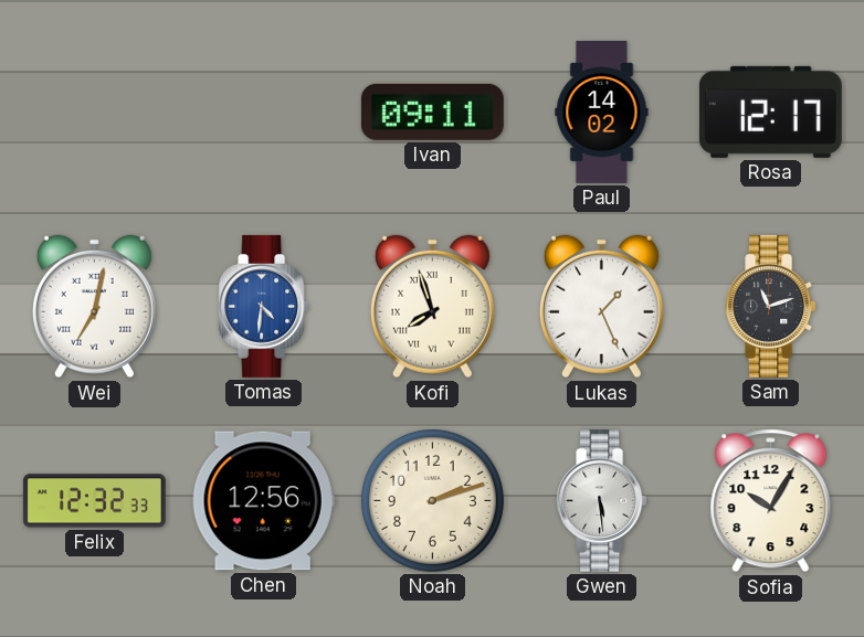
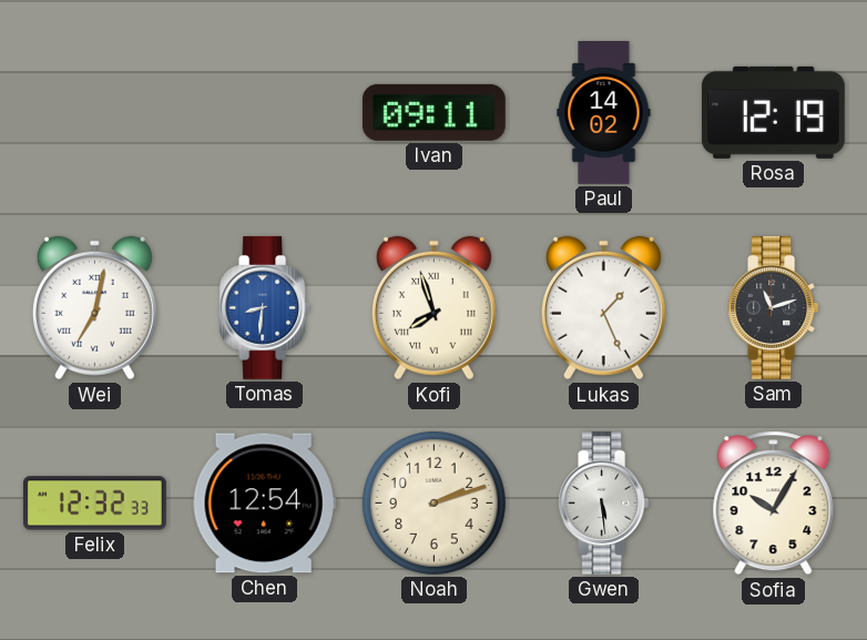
Rosa: 12:17 -> 12:19 (773, 112)
Tomas: 4:31 -> 8:31 (265, 307)
Chen: 12:56 -> 12:54 (264, 504)
